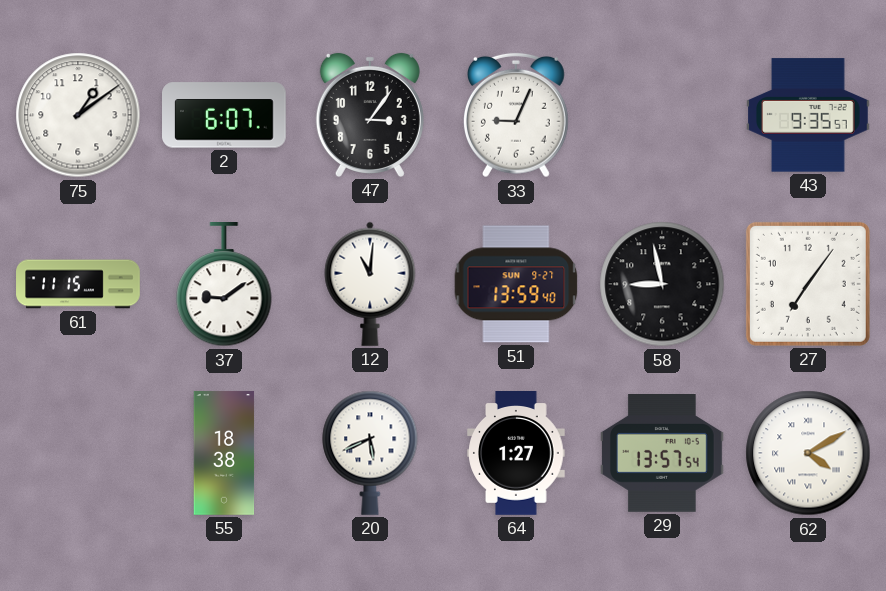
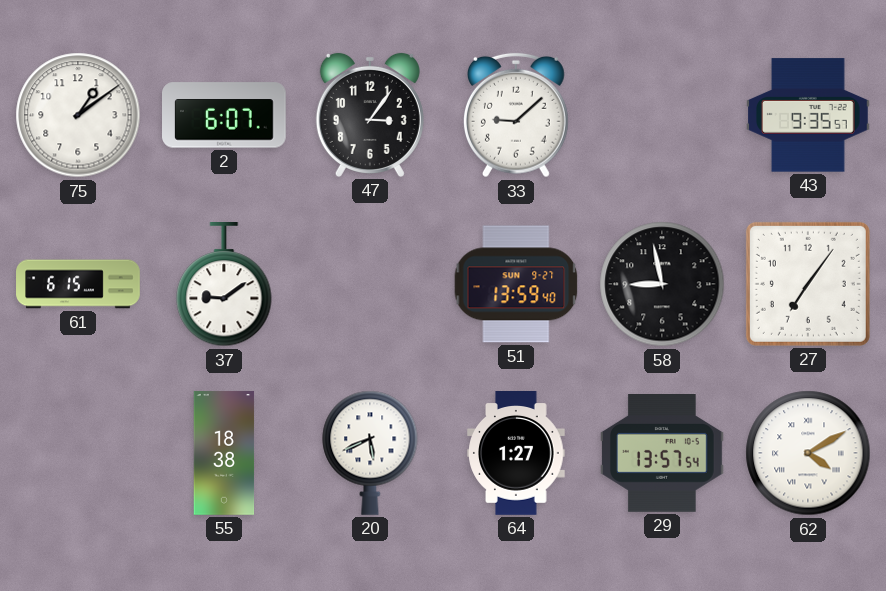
33: 9:04 -> 9:08 (516, 115)
61: 11:15 -> 6:15 (78, 284)
12: 11:01 -> none (370, 284)
